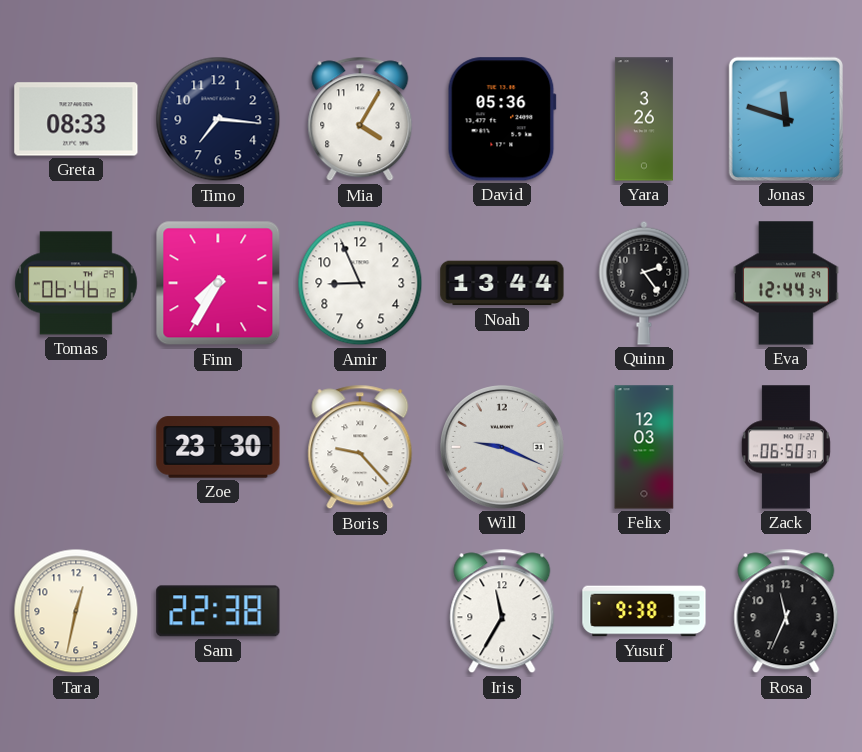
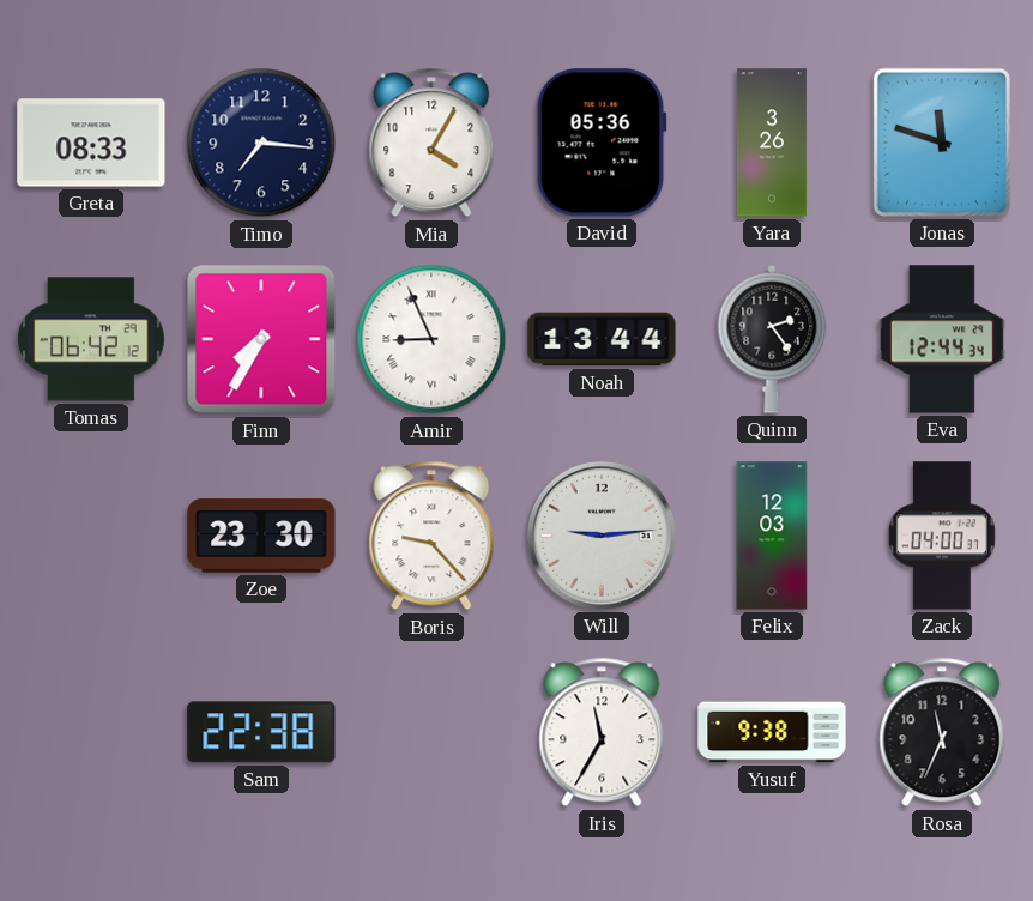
Tomas: 06:46 -> 06:42 (91, 339)
Amir numerals: Arabic -> Roman (431, 339)
Will: 9:19 -> 9:14 (603, 537)
Zack: 06:50 -> 04:00 (942, 536)
Tara: 12:32 -> none (76, 611)
